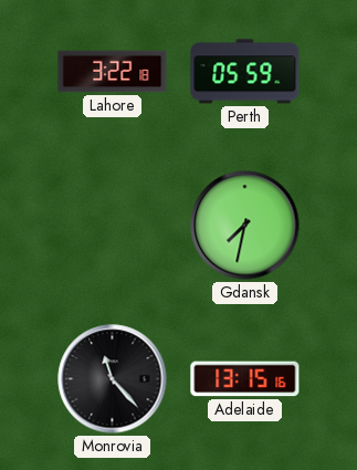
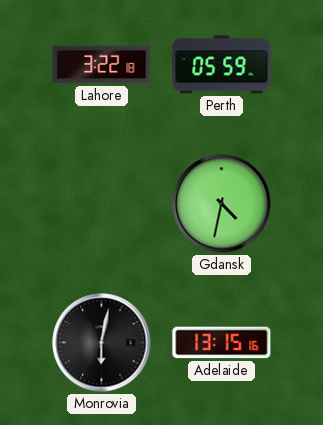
Gdansk: 7:32 -> 4:32 (222, 204)
Monrovia: 11:23 -> 6:02 (102, 343)
